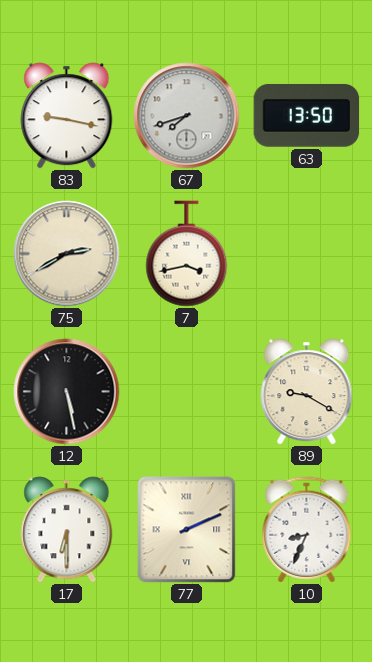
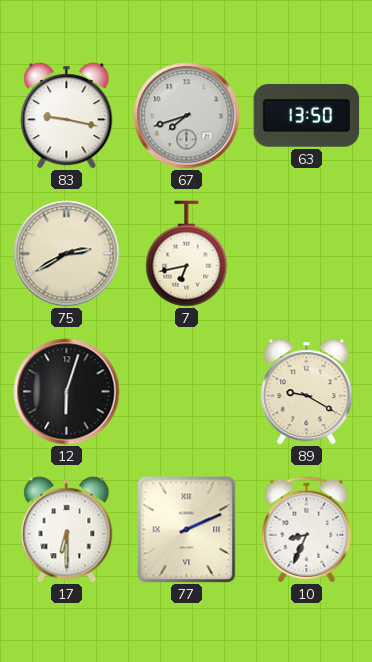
7: 3:43 -> 6:43 (187, 254)
12: 5:28 -> 6:03 (67, 392)
